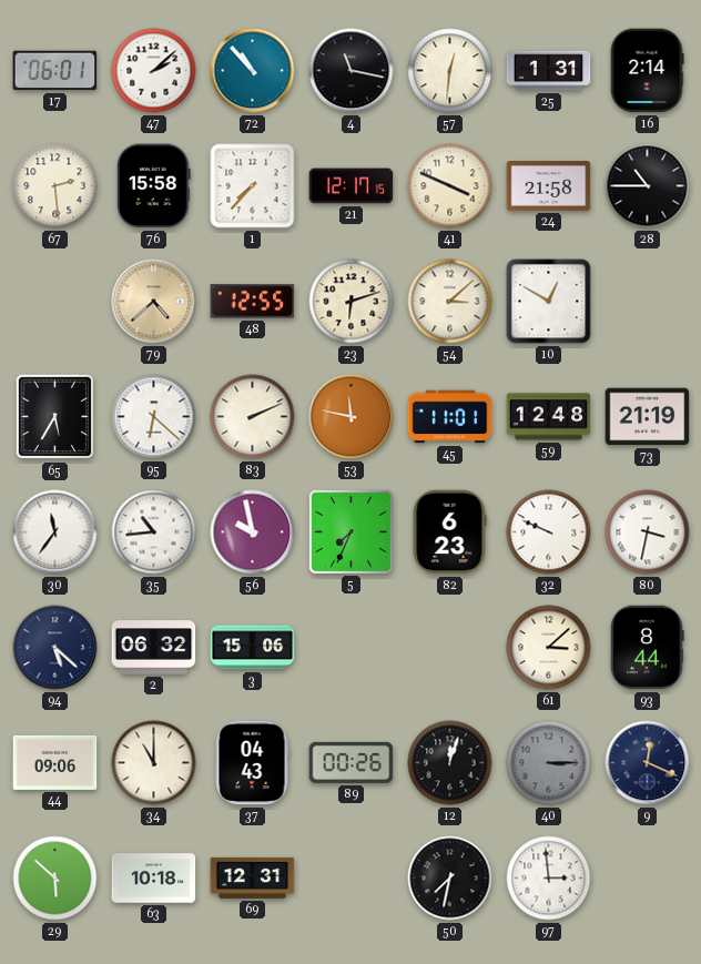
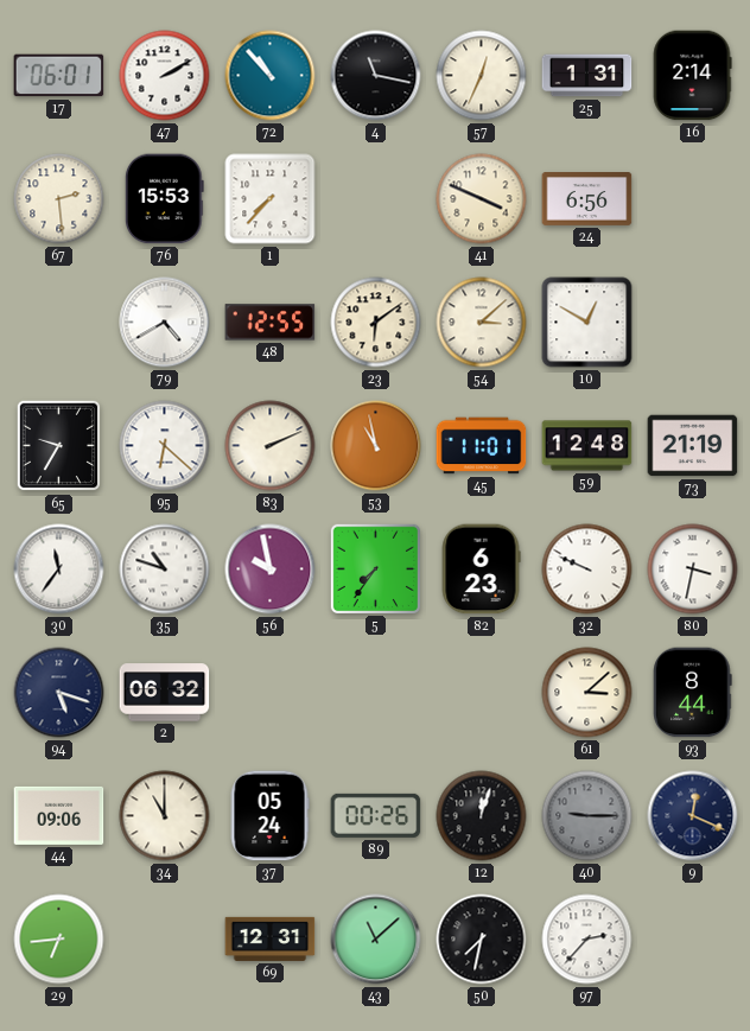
47: 2:08 -> 2:10 (165, 76)
57: 12:31 -> 12:34 (482, 76)
76: 15:58 -> 15:53 (164, 199)
21: 12:17 -> none (352, 186)
24: 21:58 -> 6:56 (587, 199)
28: 10:45 -> none (648, 186)
79: 4:38 -> 4:40 (165, 323)
79 dial: champagne -> white (165, 323)
23: 6:12 -> 6:09 (376, 323)
65: 5:35 -> 9:35 (59, 446)
53: 11:47 -> 10:58 (376, 446)
35: 10:44 -> 10:48 (165, 569)
5: 7:34 -> 7:36 (375, 568)
94: 5:22 -> 5:18 (59, 693)
3: 15:06 -> none (253, 648)
37: 04:43 -> 05:24 (269, 816)
40: 3:15 -> 9:15 (587, 816)
29: 5:52 -> 6:44 (59, 940)
63: 10:18 -> none (154, 879)
43: none -> 11:08 (376, 940)
97: 2:59 -> 2:37 (587, 940)
